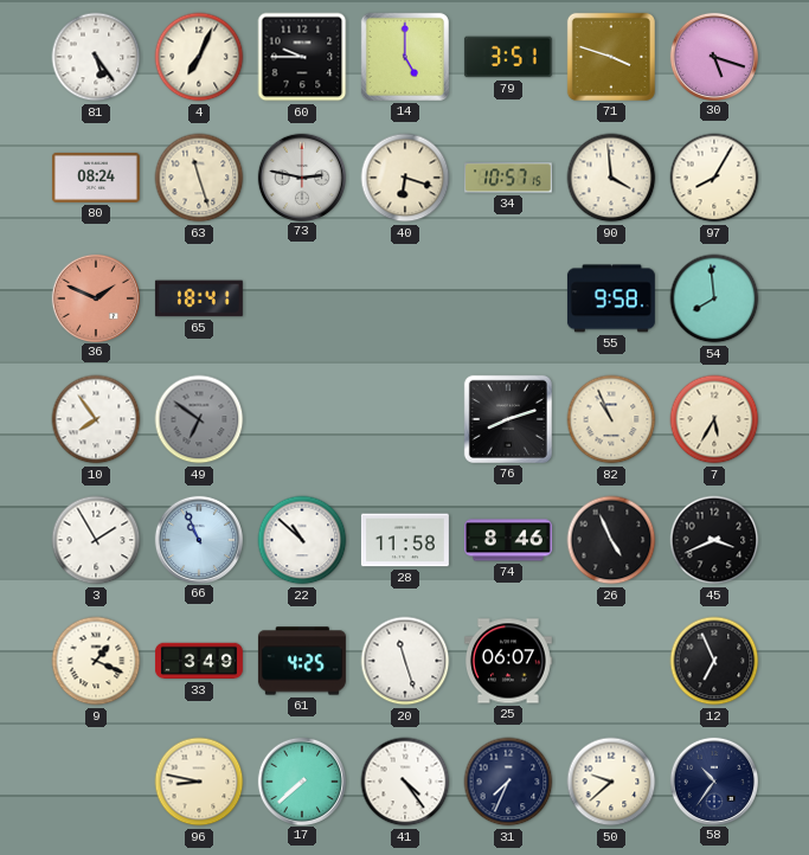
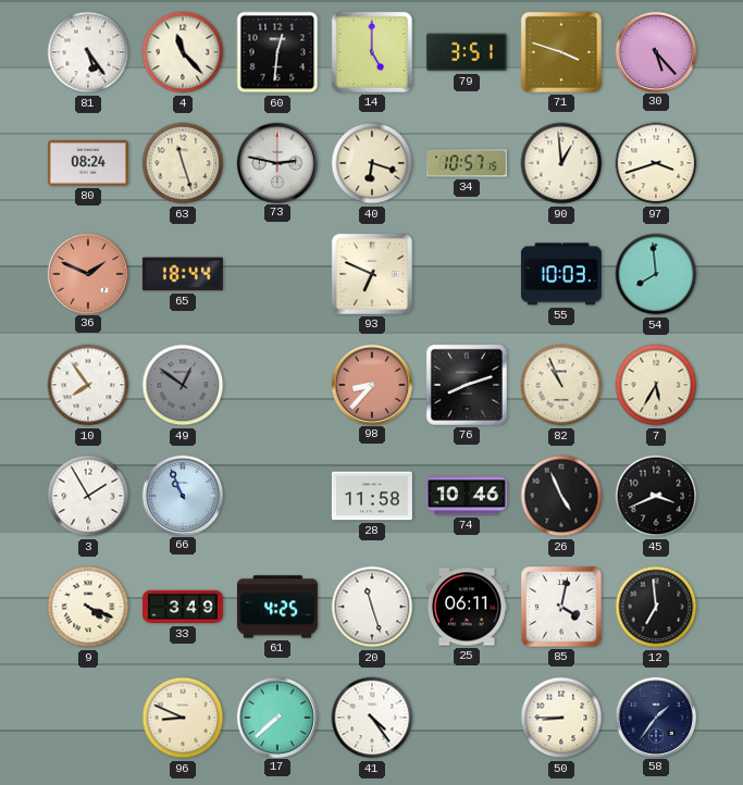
4: 7:04 -> 11:23 (183, 52)
60: 9:45 -> 12:31 (277, 52)
30: 5:18 -> 5:23 (655, 51)
90: 3:59 -> 12:59 (561, 163)
97: 8:05 -> 3:42 (656, 163)
65: 18:41 -> 18:44 (183, 274)
93: none -> 6:49 (372, 274)
55: 9:58 -> 10:03 (561, 274)
49: 6:51 -> 12:51 (183, 385)
98: none -> 8:37 (371, 384)
22: 10:52 -> none (302, 540)
74: 8:46 -> 10:46 (467, 496)
9: 1:19 -> 4:19 (88, 607)
25: 06:07 -> 06:11 (467, 607)
85: none -> 4:02 (561, 607)
12: 6:56 -> 6:59 (656, 607)
96: 8:47 -> 8:49 (183, 718)
31: 7:34 -> none (508, 782)
50: 9:38 -> 8:45 (561, 718)
58: 10:36 -> 1:36 (655, 717)
